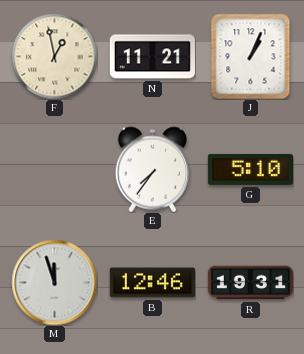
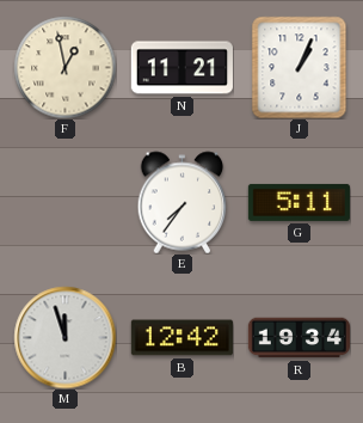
G: 5:10 -> 5:11 (299, 202)
B: 12:46 -> 12:42 (181, 338)
R: 19:31 -> 19:34 (299, 338)
